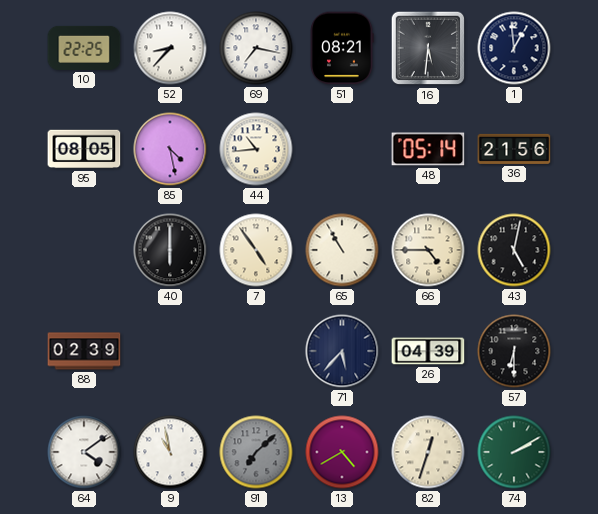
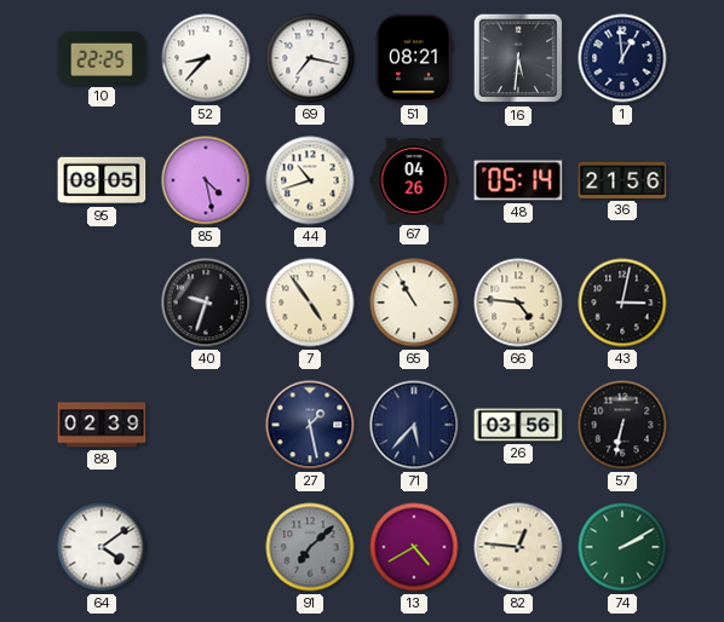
44: 10:44 -> 10:42 (310, 180)
67: none -> 04:26 (414, 182)
40: 6:00 -> 9:33 (206, 303)
66: 4:45 -> 4:46 (518, 303)
43: 5:02 -> 3:02 (622, 303)
27: none -> 1:28 (310, 425)
26: 04:39 -> 03:56 (518, 425)
57: 6:30 -> 6:32 (622, 425)
9: 10:58 -> none (170, 452)
82: 12:33 -> 12:46 (518, 547)
